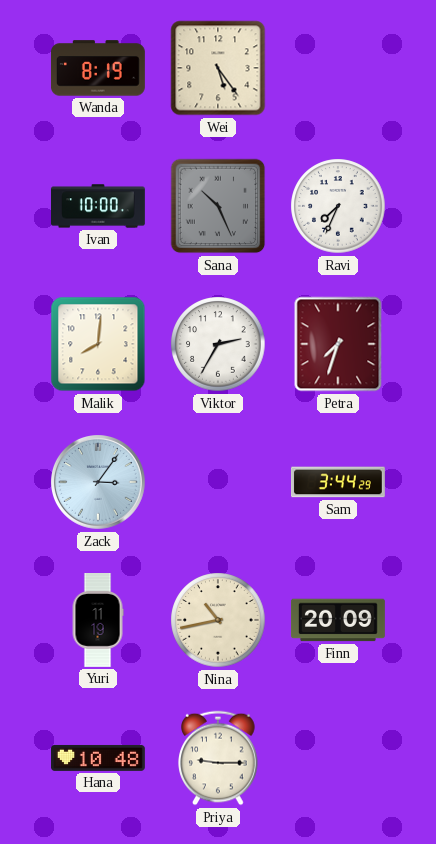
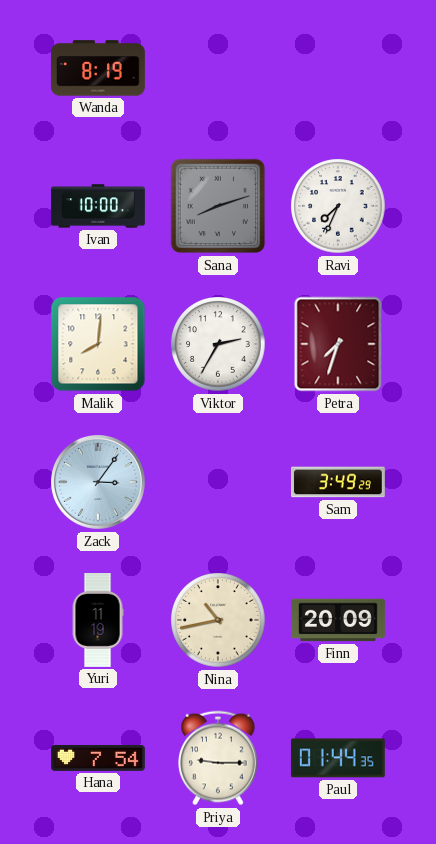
Wei: 5:24 -> none (218, 68)
Sana: 10:26 -> 8:12 (218, 206)
Sam: 3:44 -> 3:49 (339, 482)
Hana: 10:48 -> 7:54 (99, 758)
Paul: none -> 01:44 (338, 758)
